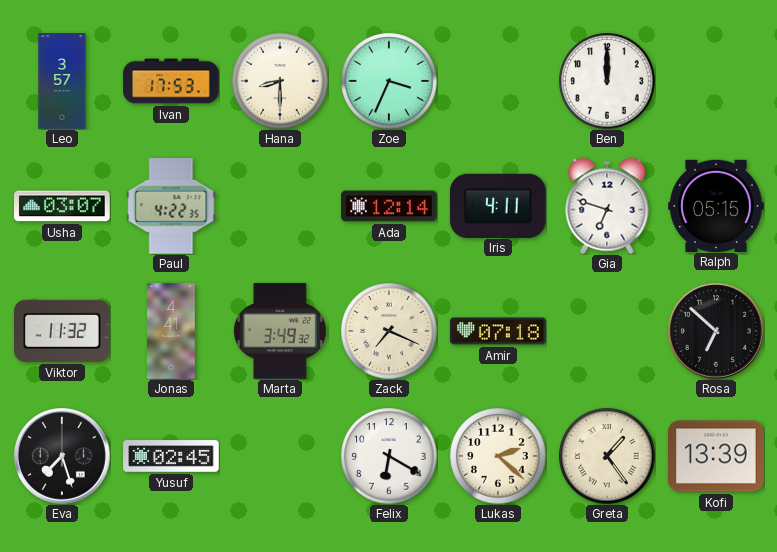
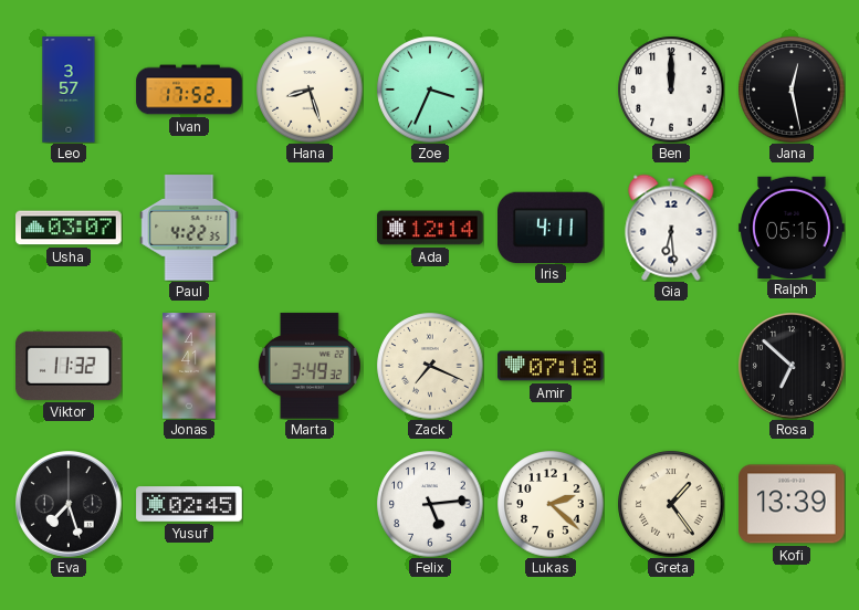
Ivan: 17:53 -> 17:52 (189, 90)
Hana: 8:30 -> 8:27 (310, 90)
Jana: none -> 12:28 (792, 90)
Gia: 6:48 -> 6:29 (671, 228)
Felix: 6:20 -> 5:14 (430, 504)
